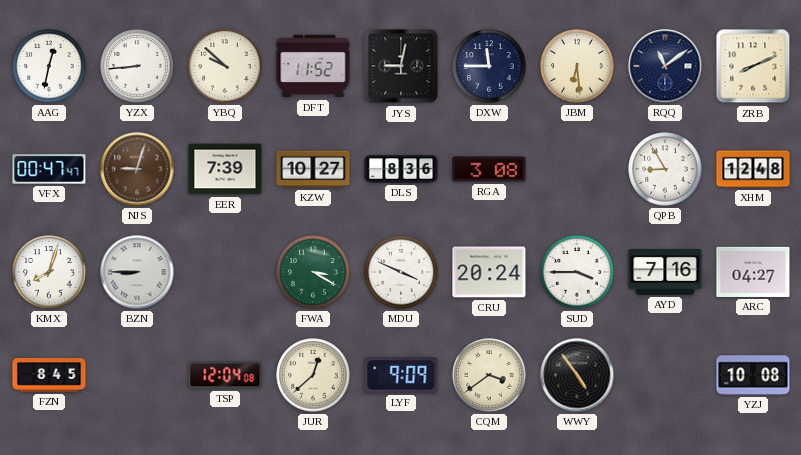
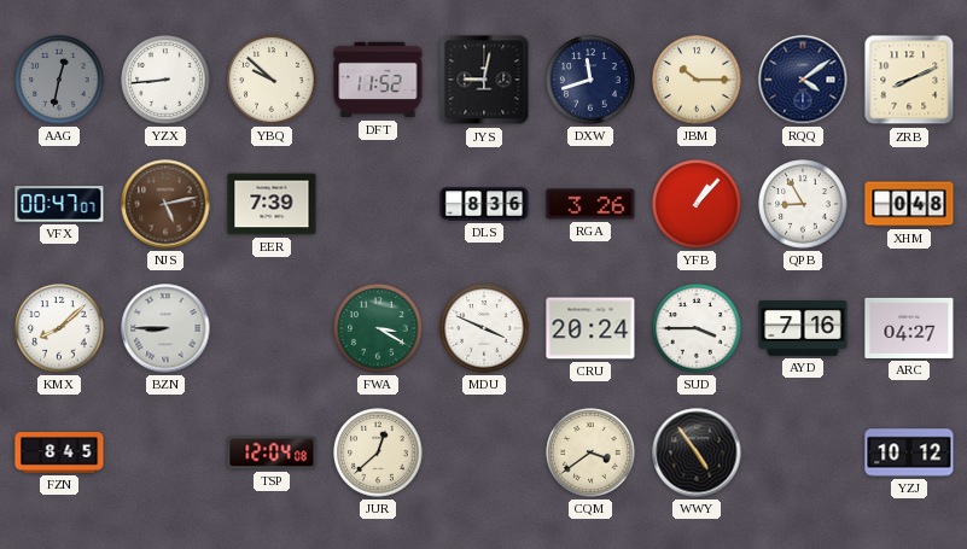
AAG dial: white -> grey (59, 80)
DXW: 11:45 -> 11:42 (590, 80)
JBM: 6:29 -> 10:15 (697, 80)
RQQ: 11:09 -> 4:09 (803, 80)
VFX: 00:47:47 -> 00:47:07 (59, 204)
NJS: 9:03 -> 5:13 (165, 204)
KZW: 10:27 -> none (313, 169)
RGA: 3:08 -> 3:26 (590, 204)
YFB: none -> 1:07 (697, 204)
XHM: 12:48 -> 0:48 (909, 204)
KMX: 8:03 -> 8:08 (59, 328)
LYF: 9:09 -> none (401, 375)
YZJ: 10:08 -> 10:12 (909, 452)
